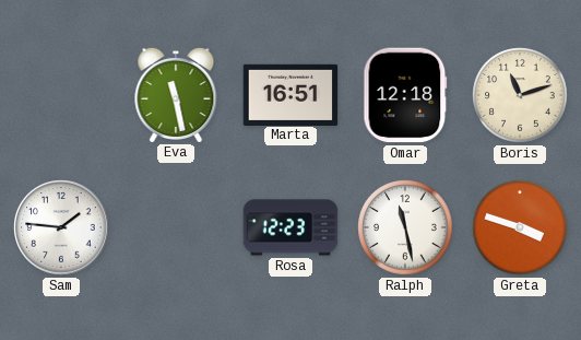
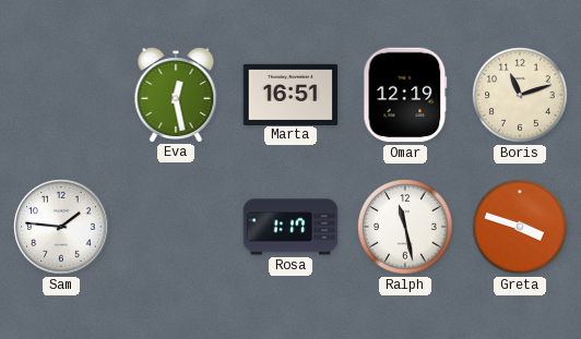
Eva: 11:28 -> 12:28 (176, 94)
Omar: 12:18 -> 12:19 (405, 95)
Rosa: 12:23 -> 1:17 (290, 227)
